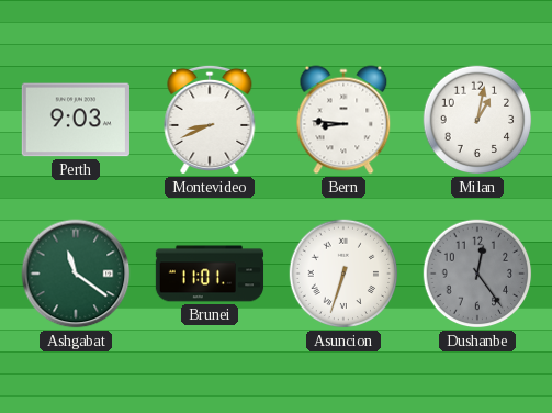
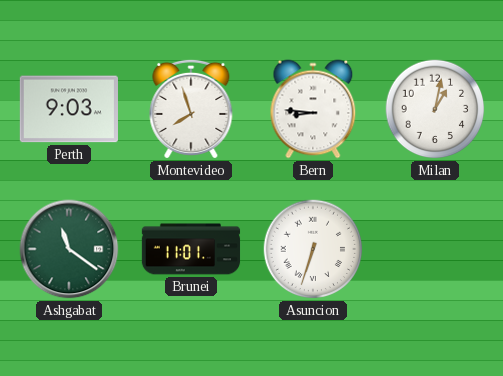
Montevideo: 8:41 -> 7:57 (191, 109)
Dushanbe: 12:24 -> none (477, 274)
